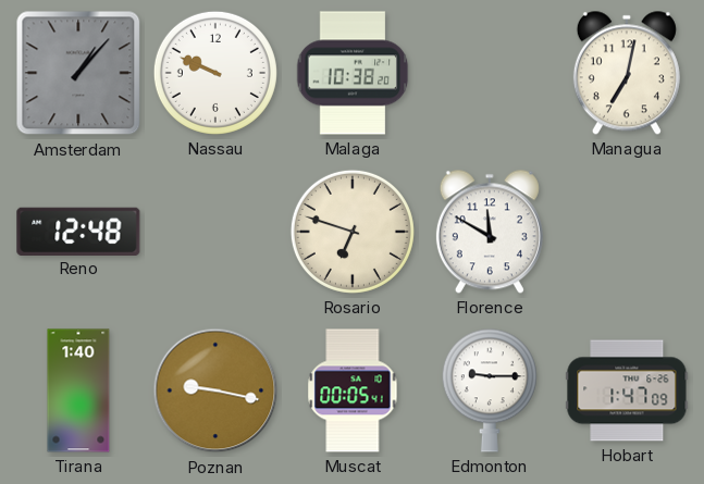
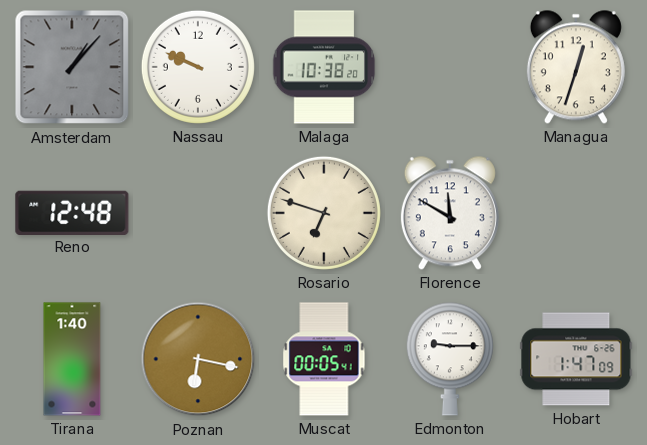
Managua: 7:02 -> 12:33 (576, 67)
Poznan: 9:17 -> 6:17 (198, 359)
